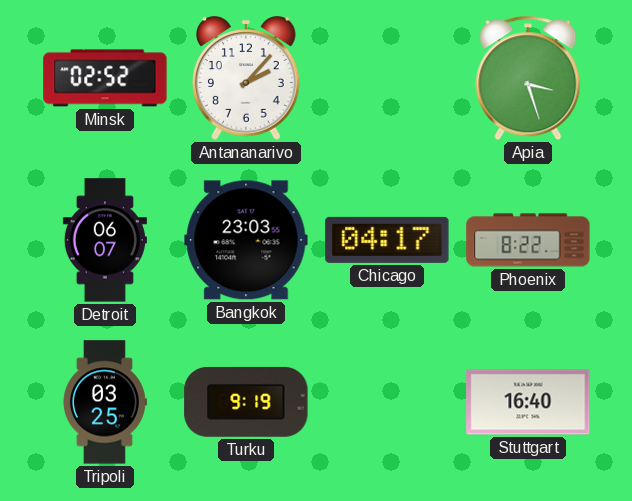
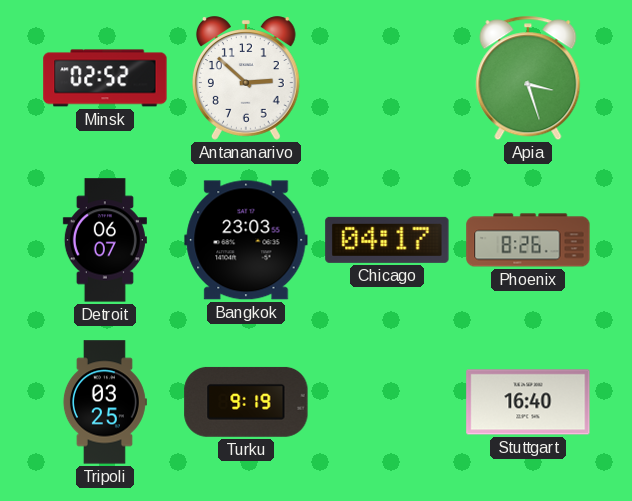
Antananarivo: 2:07 -> 2:52 (246, 78)
Phoenix: 8:22 -> 8:26 (528, 240)
